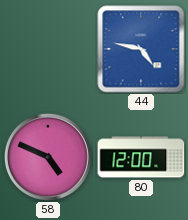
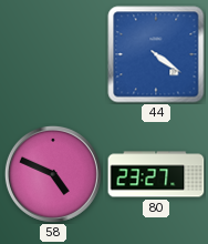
44: 4:47 -> 4:21 (156, 54)
80: 12:00 -> 23:27 (156, 174)
